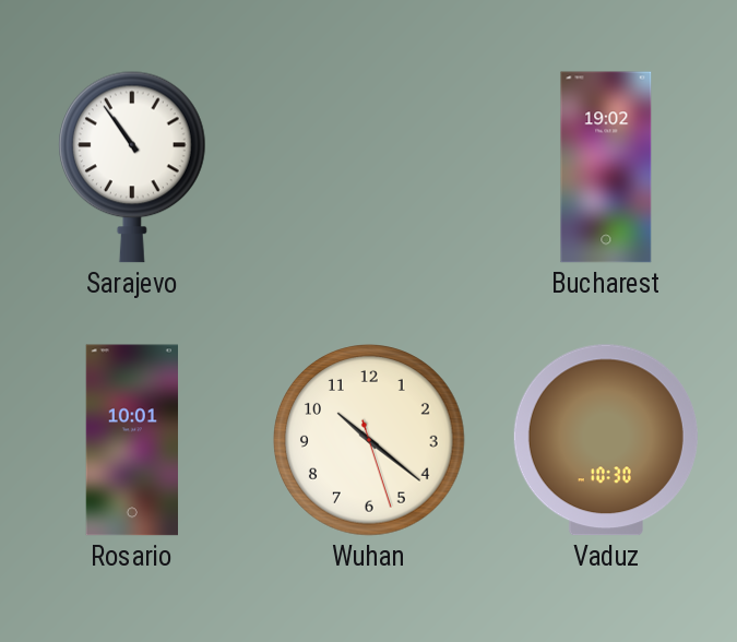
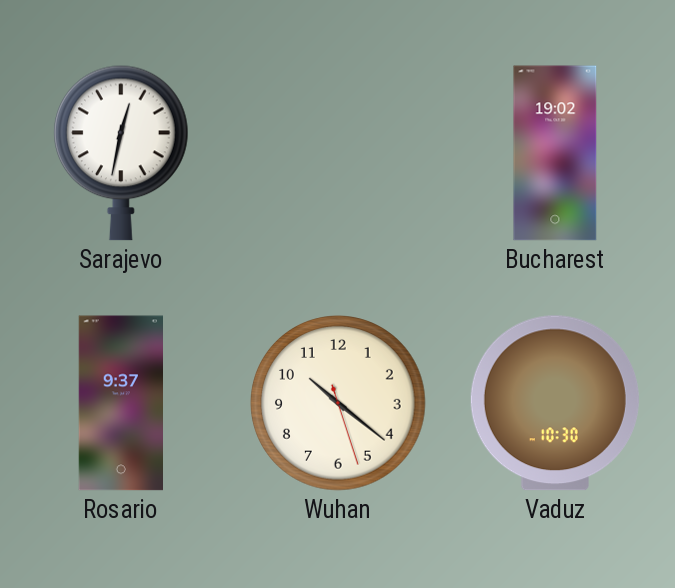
Sarajevo: 10:54 -> 12:32 (121, 153)
Rosario: 10:01 -> 9:37 (120, 403)
